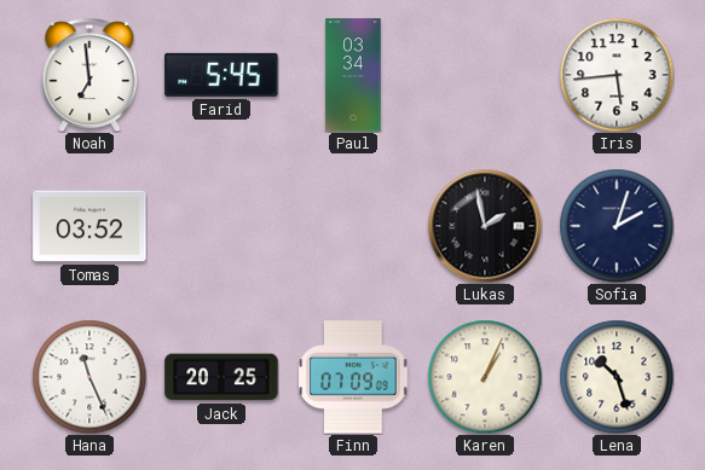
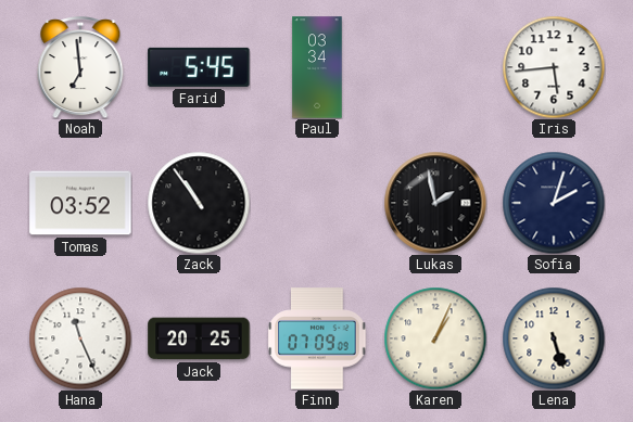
Zack: none -> 10:54 (199, 203)
Lena: 10:27 -> 5:27 (554, 338)
